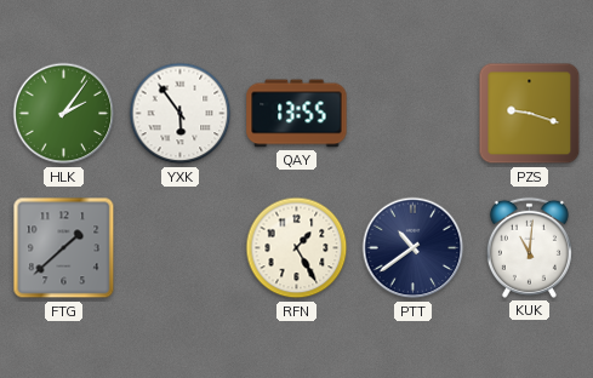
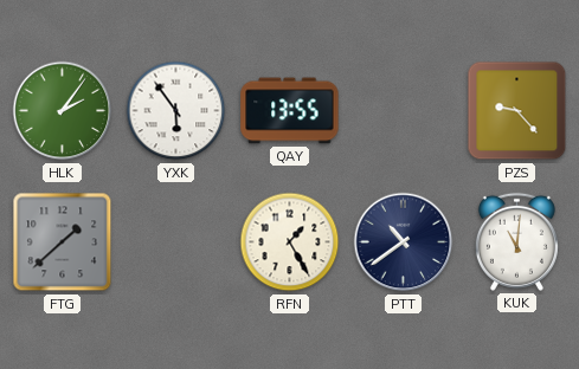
PZS: 9:18 -> 9:23 (517, 111)
